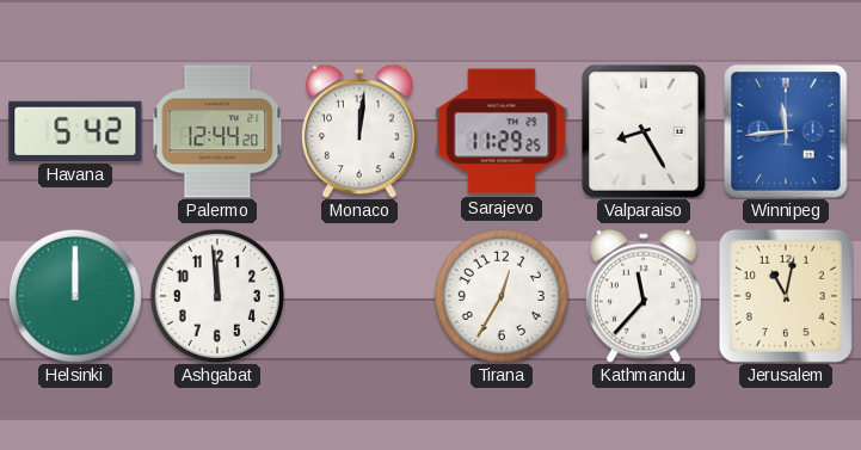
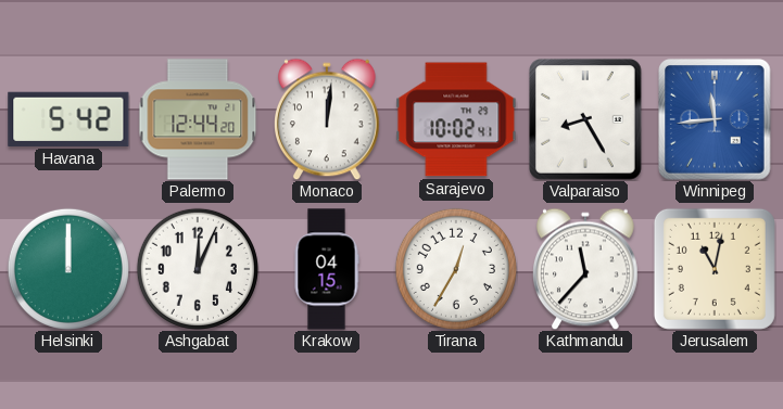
Sarajevo: 11:29 -> 10:02 (456, 119)
Ashgabat: 11:59 -> 12:04 (198, 269)
Krakow: none -> 04:15 (327, 269)
